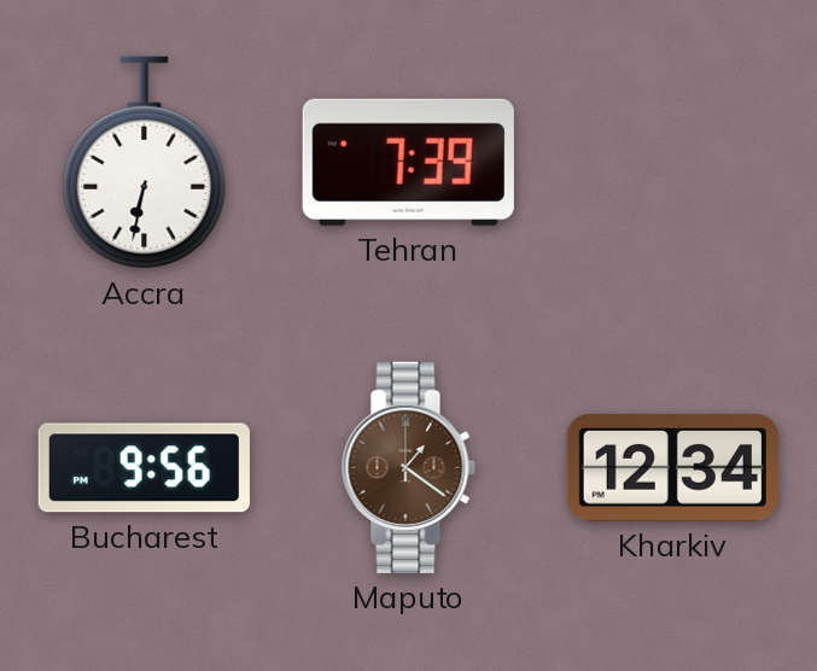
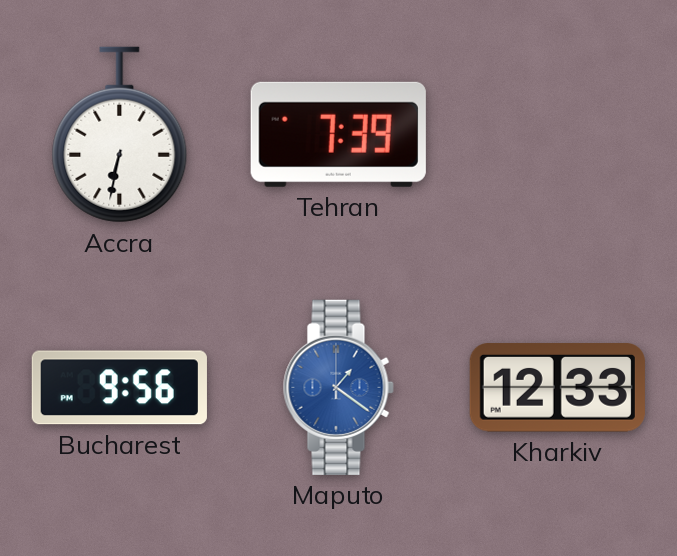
Maputo dial: brown -> blue (338, 387)
Kharkiv: 12:34 -> 12:33 (557, 388)
